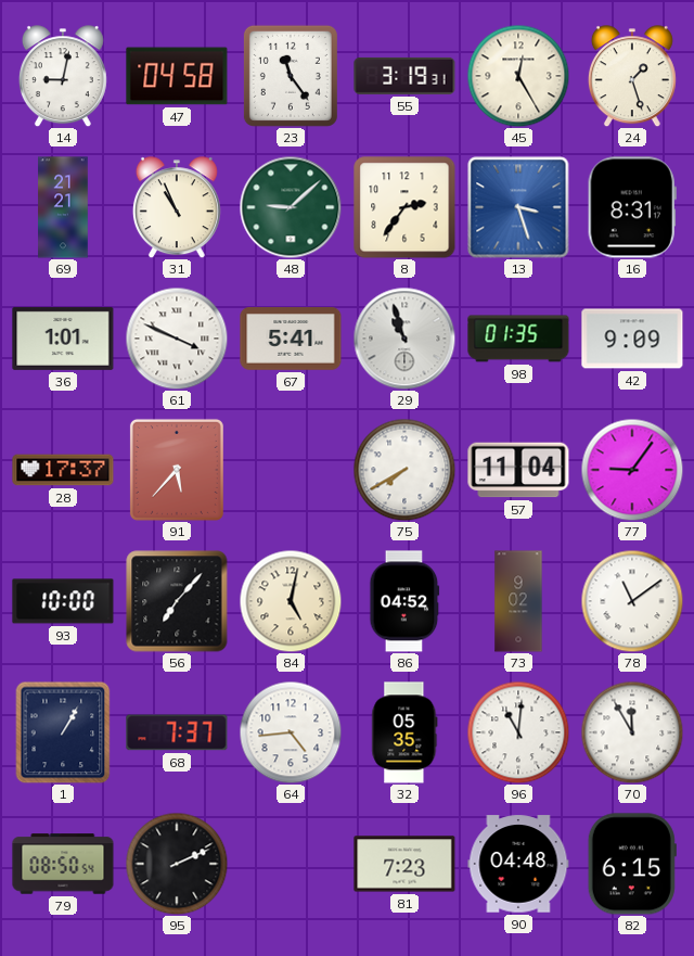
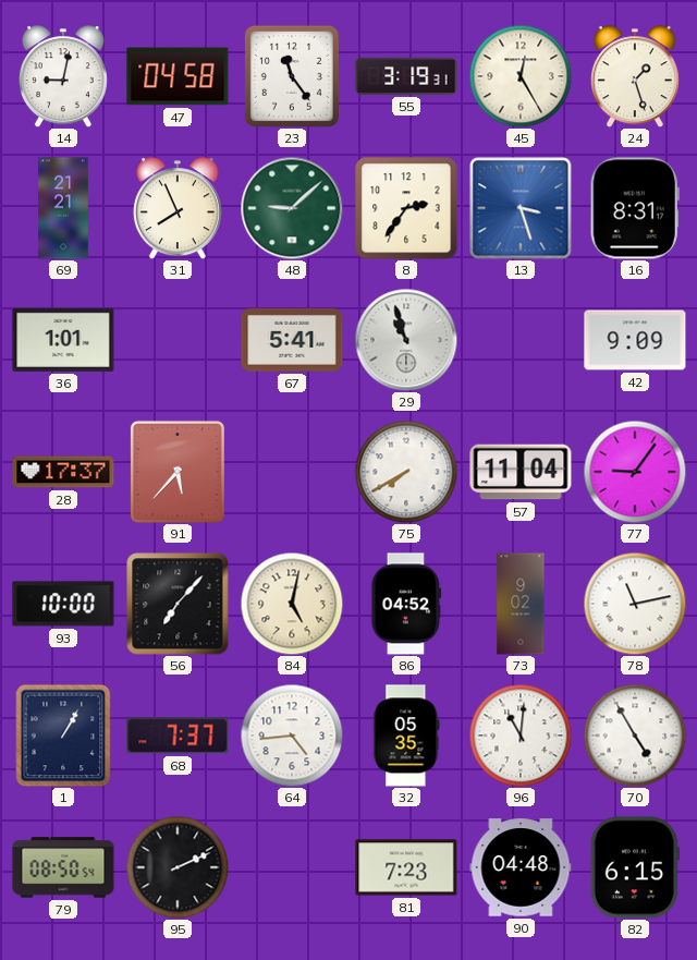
31: 10:56 -> 7:56 (178, 208)
61: 3:49 -> none (177, 339)
98: 01:35 -> none (518, 339)
78: 11:09 -> 11:13 (635, 604)
70: 11:55 -> 4:55 (635, 736)
